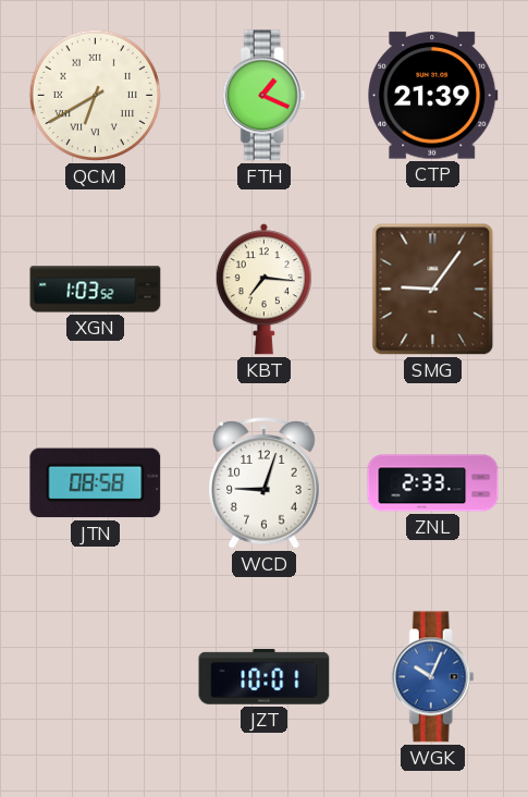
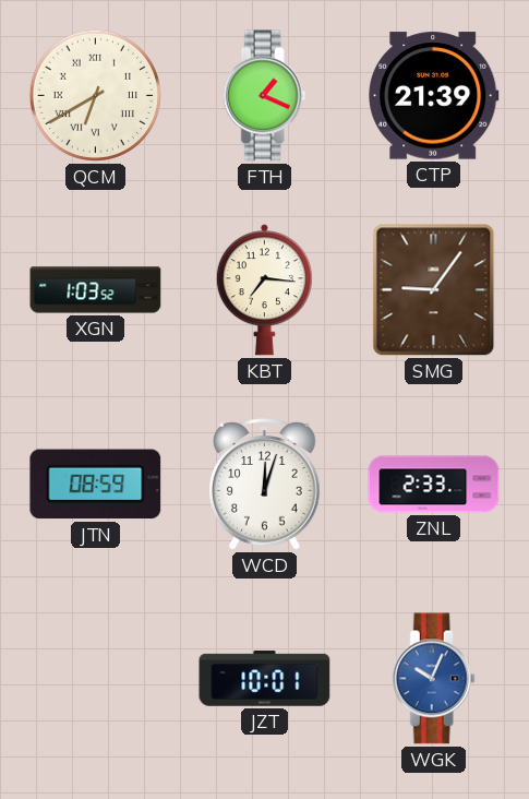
JTN: 08:58 -> 08:59 (96, 485)
WCD: 9:03 -> 12:03 (265, 485)
